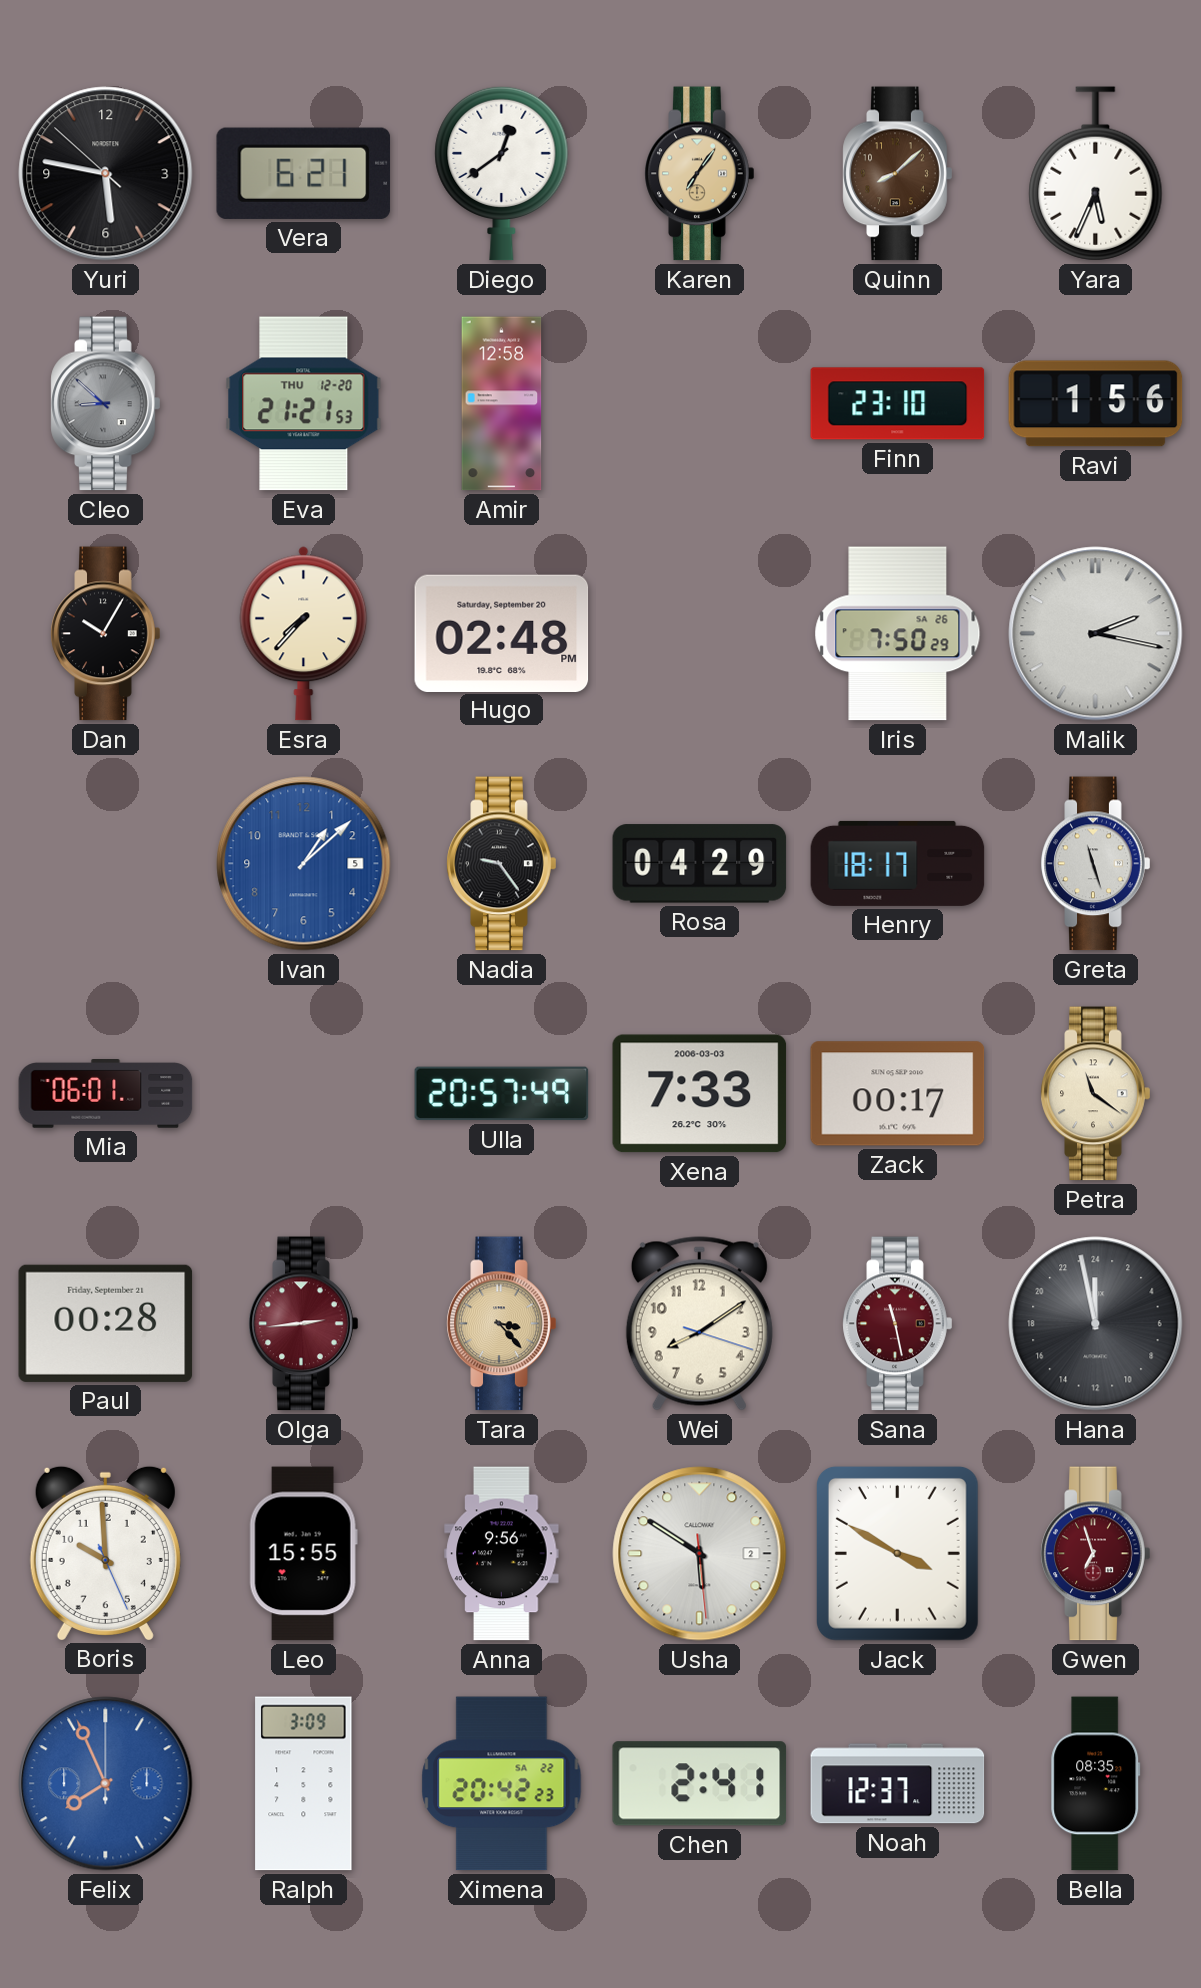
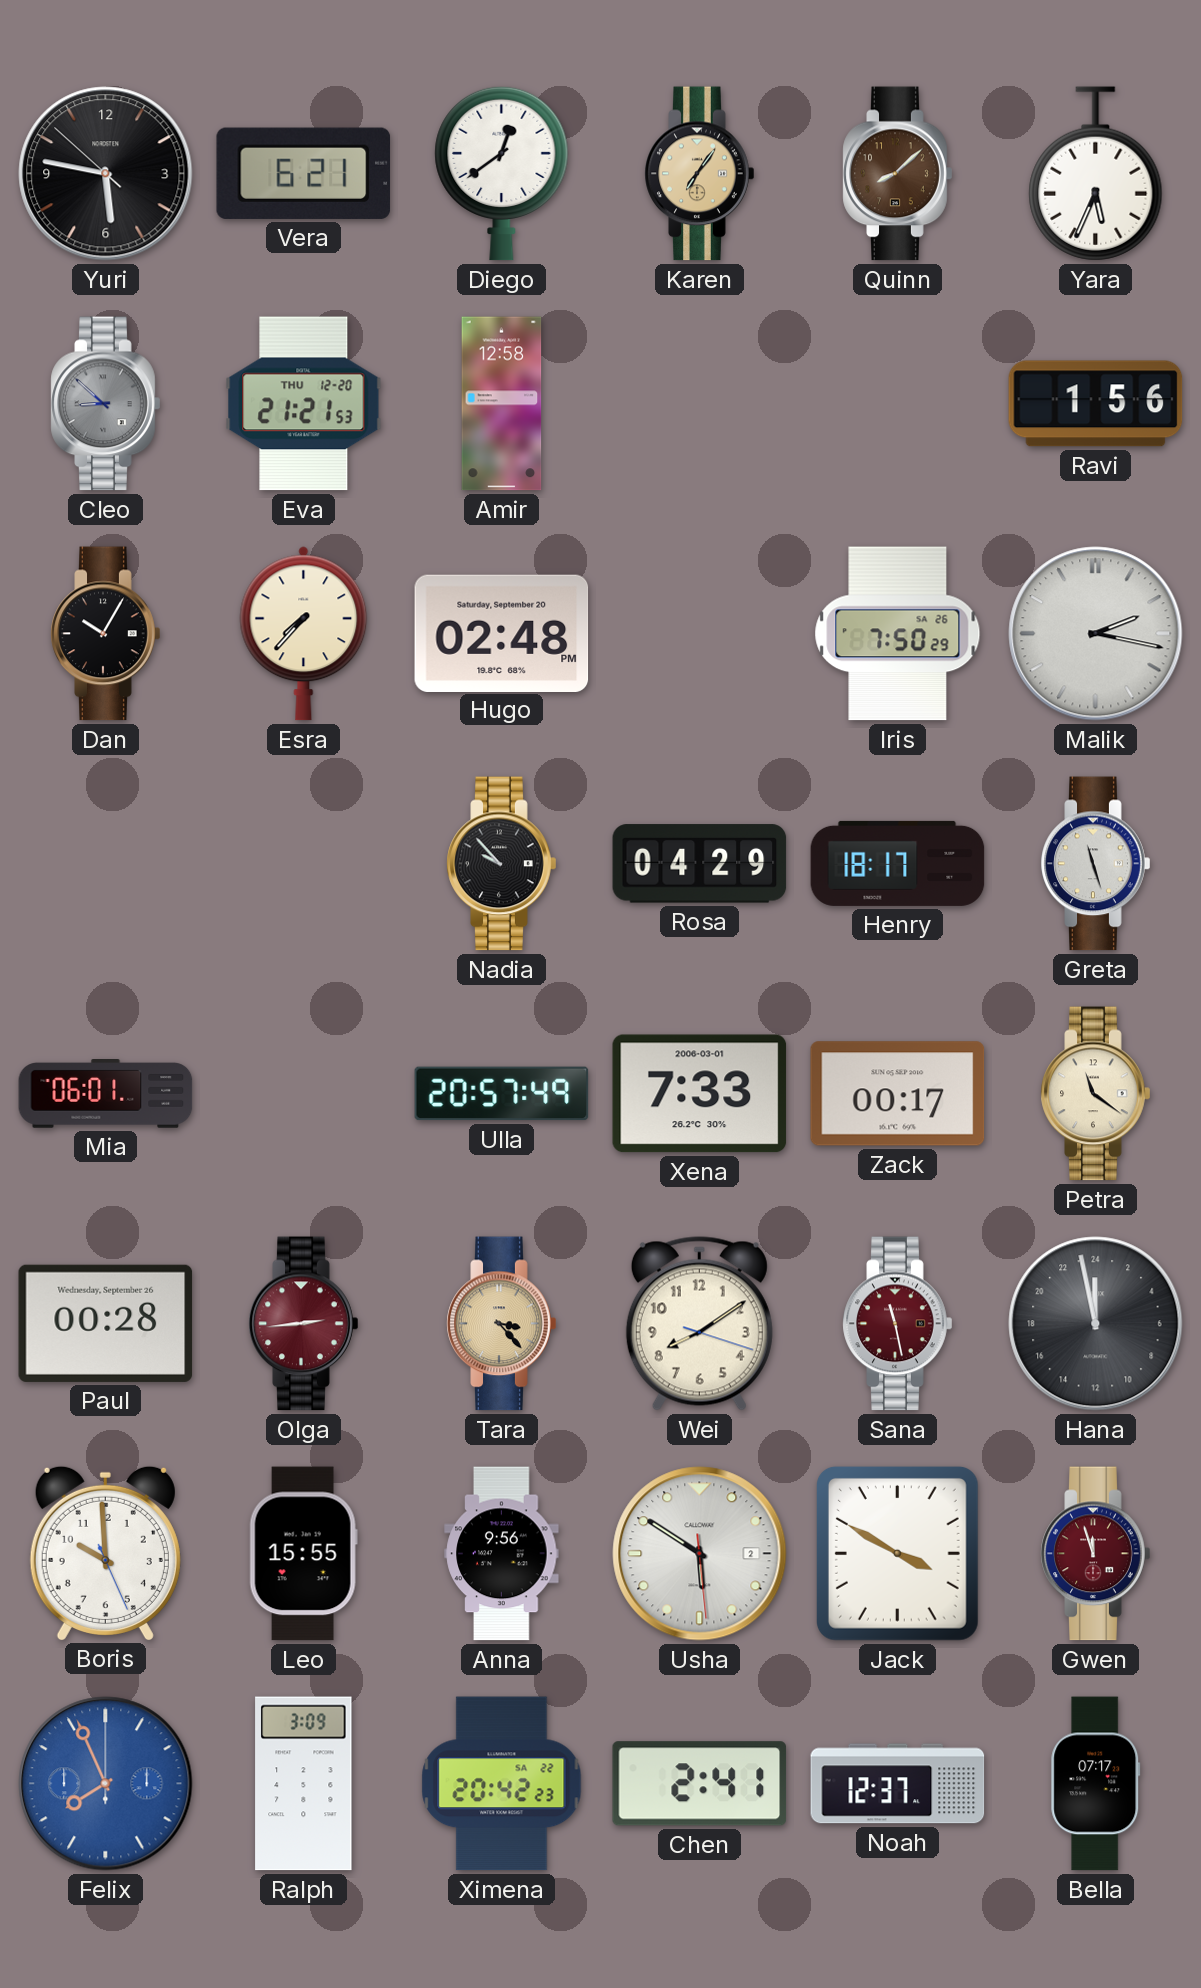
Finn: 23:10 -> none (898, 404)
Ivan: 1:08 -> none (304, 864)
Nadia: 9:24 -> 9:53 (502, 864)
Xena date: 2006-03-03 -> 2006-03-01 (700, 1094)
Paul date: Friday, September 21 -> Wednesday, September 26 (106, 1323)
Gwen: 6:57 -> 11:57 (1096, 1554)
Bella: 08:35 -> 07:17 (1096, 1784)
